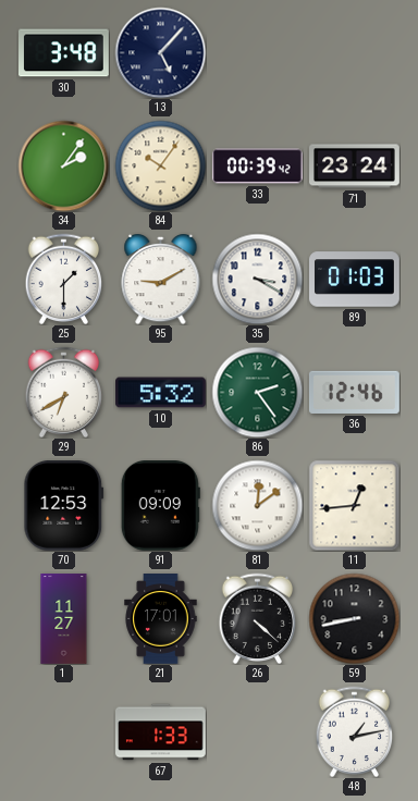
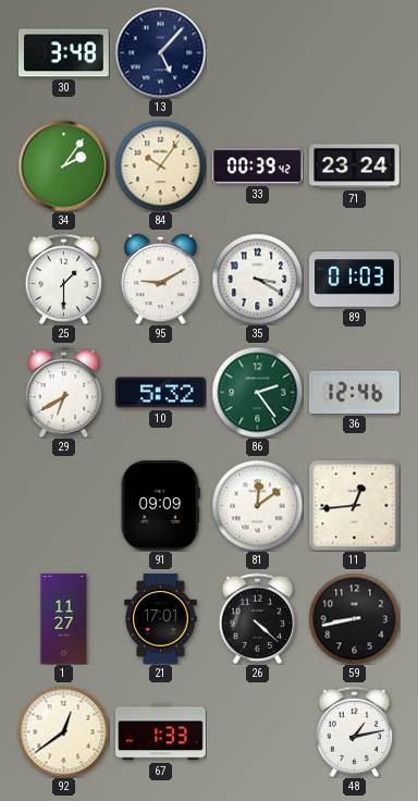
70: 12:53 -> none (64, 505)
92: none -> 12:39 (63, 731)
